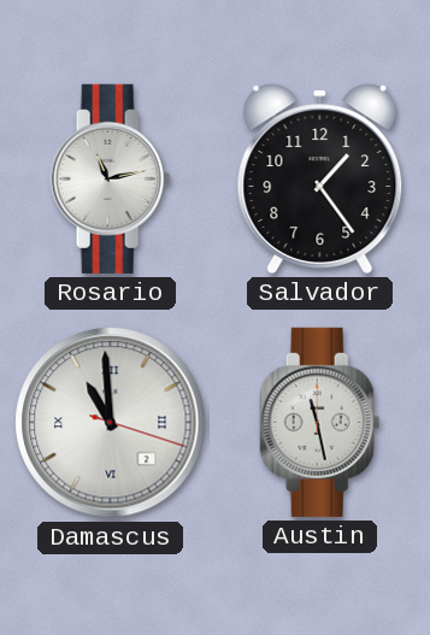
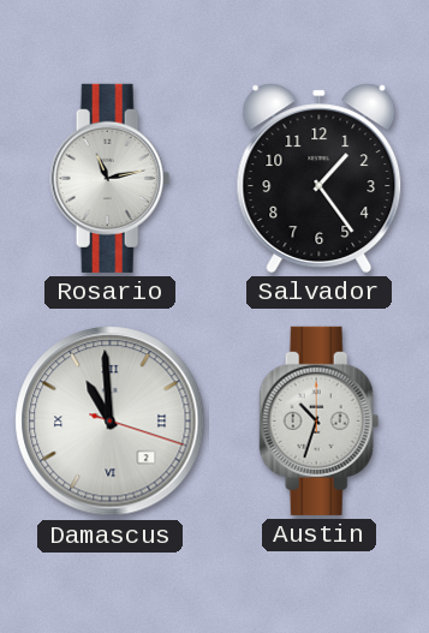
Austin: 11:28 -> 10:33 (320, 420)
